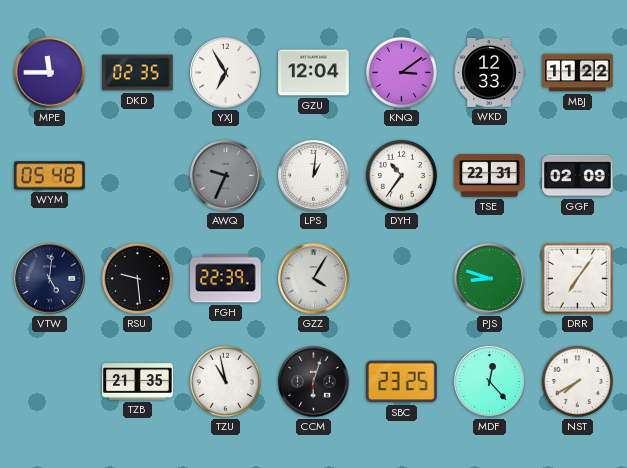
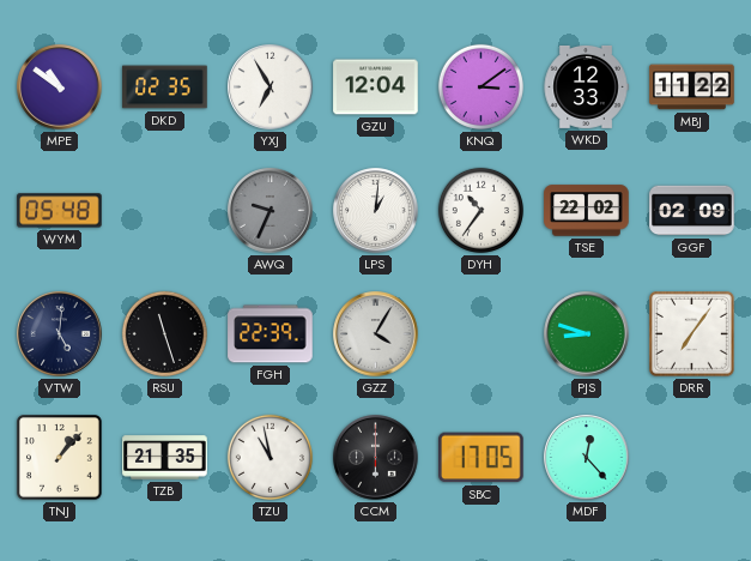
MPE: 11:45 -> 10:51 (60, 88)
TSE: 22:31 -> 22:02 (587, 211)
RSU: 9:29 -> 11:27 (164, 333)
TNJ: none -> 1:07 (60, 458)
CCM: 6:03 -> 6:00 (376, 458)
SBC: 23:25 -> 17:05 (482, 458)
NST: 7:40 -> none (577, 381)
